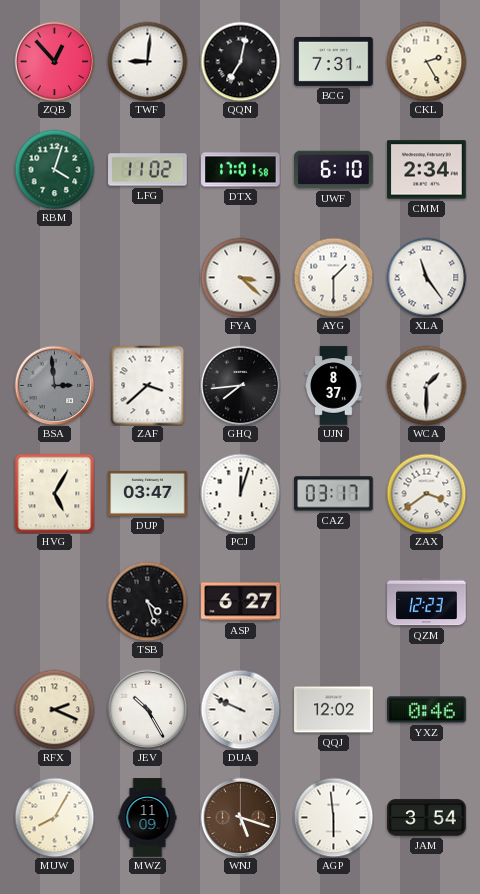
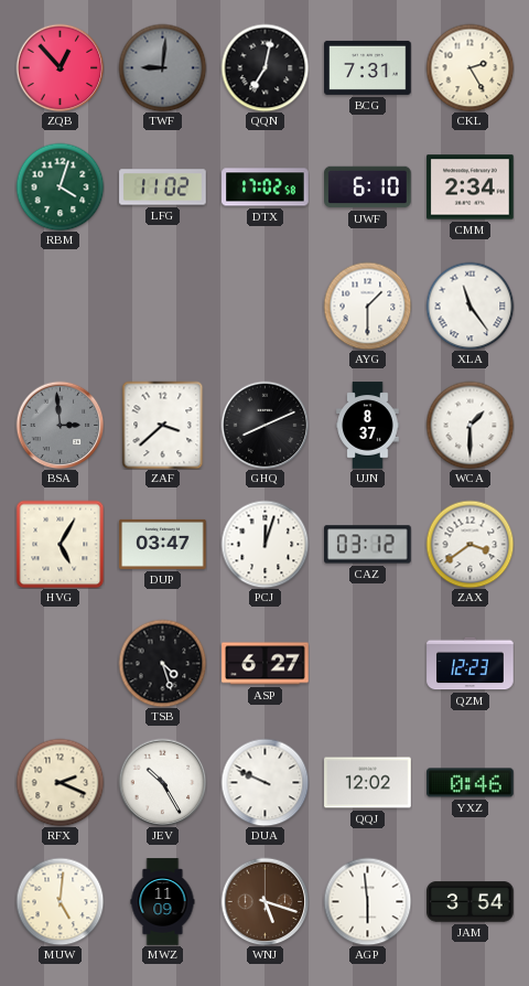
TWF dial: white -> grey (162, 67)
DTX: 17:01 -> 17:02 (266, 187)
FYA: 3:22 -> none (240, 277)
GHQ: 7:44 -> 8:11 (264, 425)
CAZ: 03:17 -> 03:12 (368, 545)
MUW: 8:05 -> 5:01 (60, 901)
